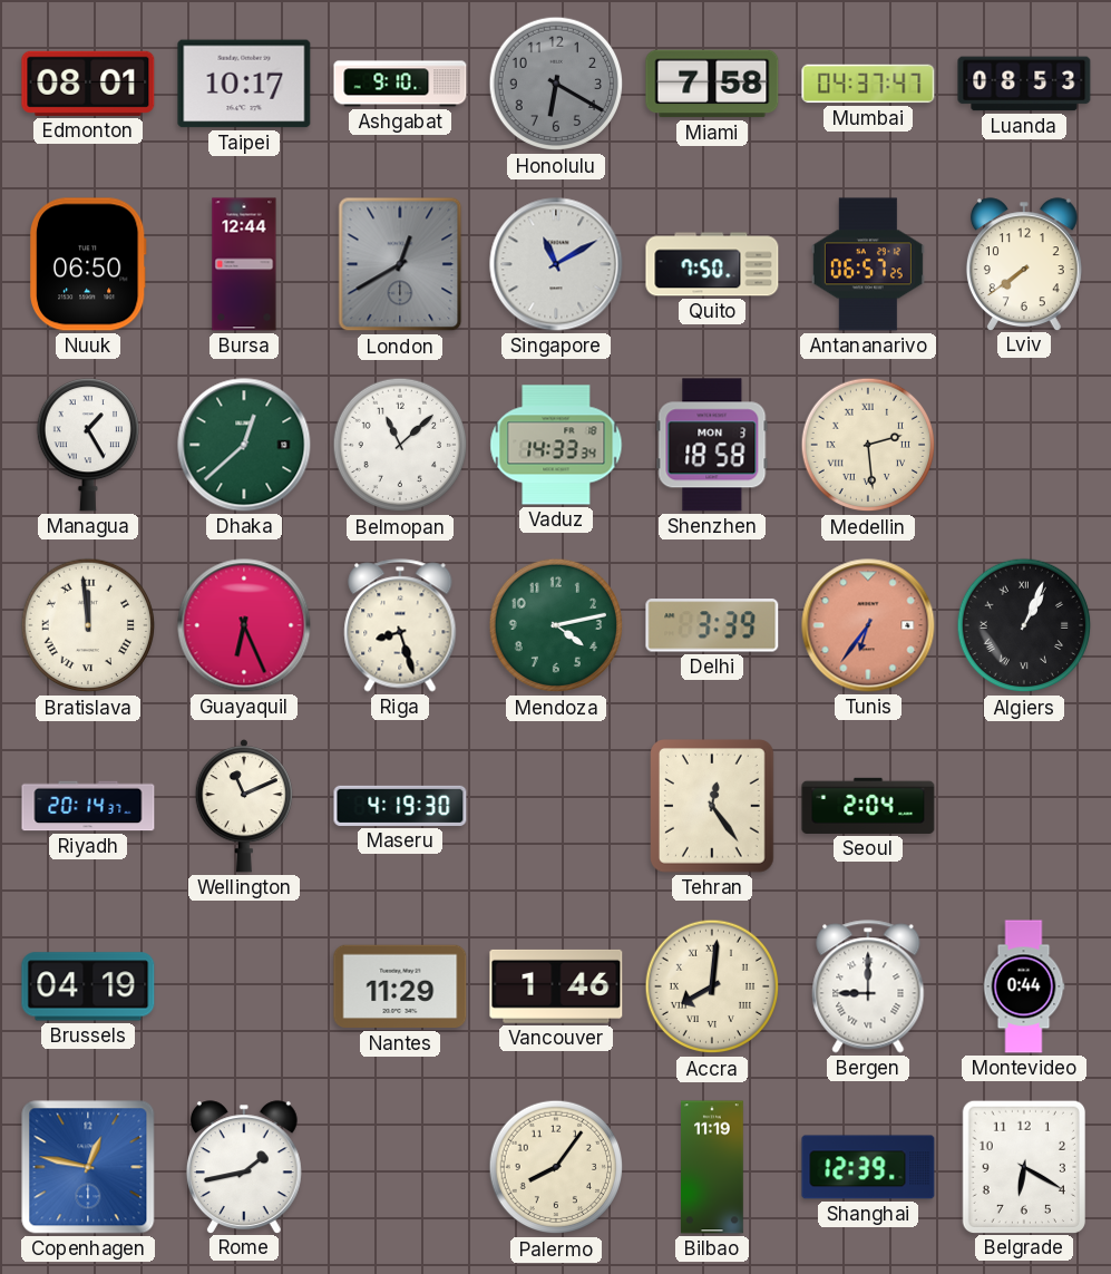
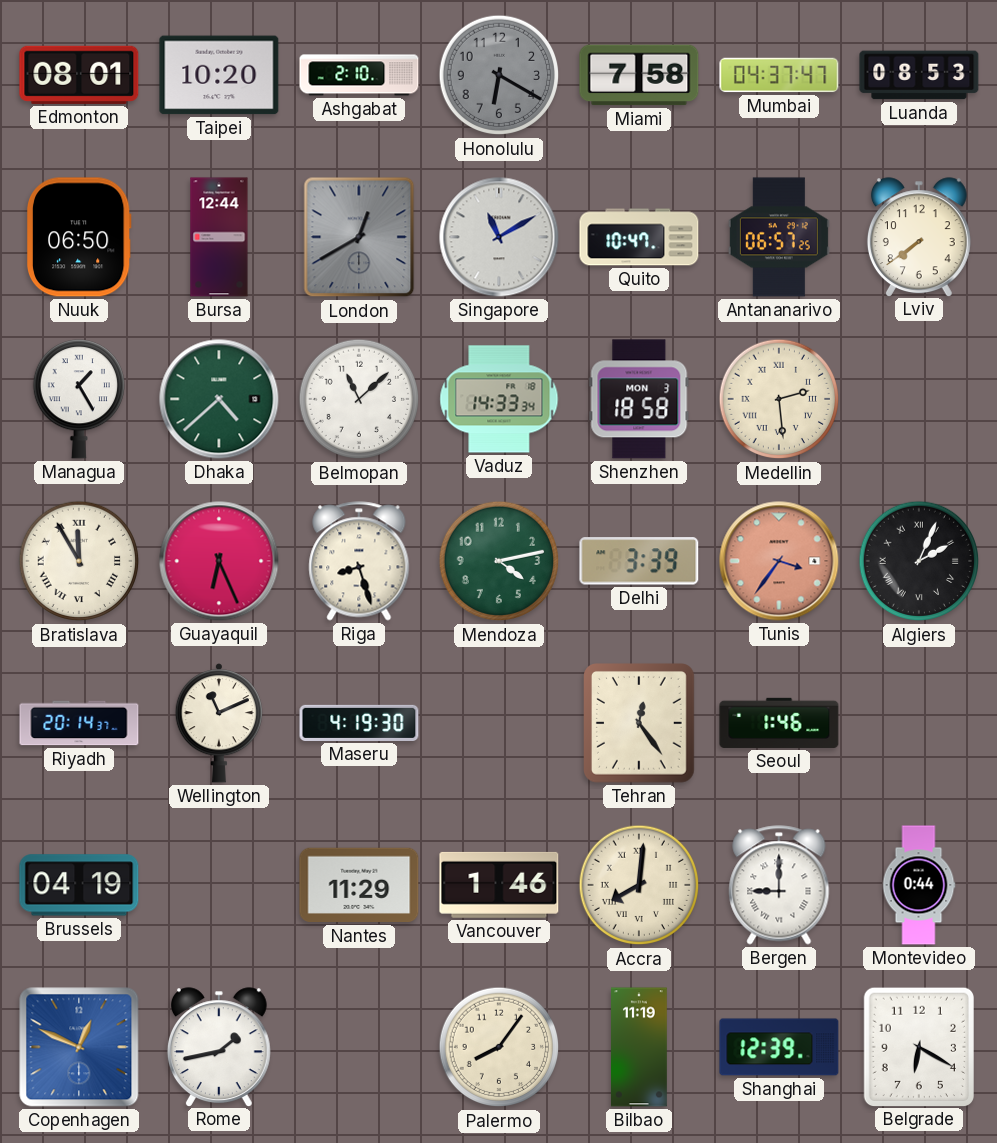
Taipei: 10:17 -> 10:20 (219, 75)
Ashgabat: 9:10 -> 2:10 (359, 75)
Quito: 7:50 -> 10:47 (639, 237)
Dhaka: 12:38 -> 4:38 (219, 399)
Bratislava: 11:59 -> 11:55 (79, 561)
Tunis: 6:36 -> 3:36 (779, 561)
Algiers: 1:04 -> 2:04 (919, 561)
Seoul: 2:04 -> 1:46 (779, 723)
Copenhagen: 12:47 -> 12:49 (79, 1047)
